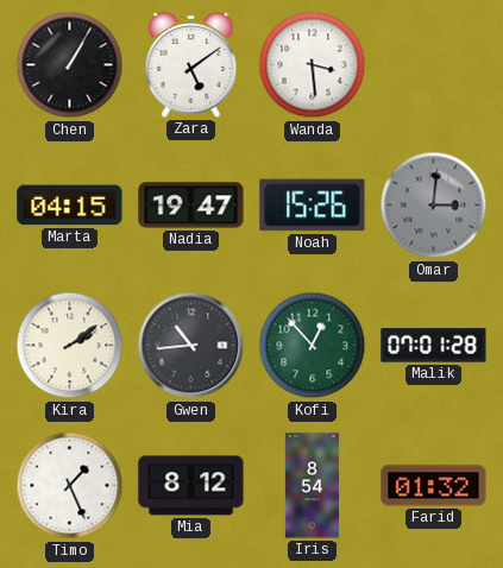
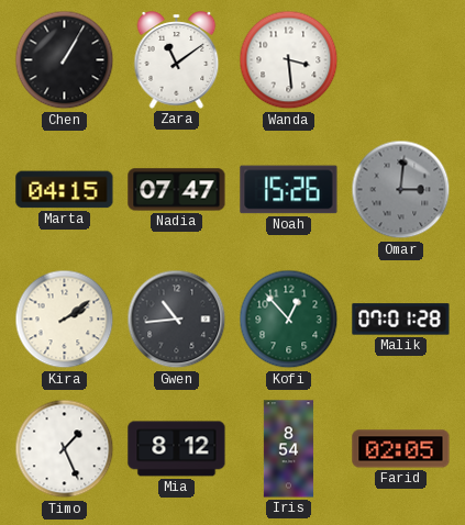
Zara: 5:09 -> 11:09 (177, 60)
Nadia: 19:47 -> 07:47 (177, 190)
Farid: 01:32 -> 02:05 (401, 449)
